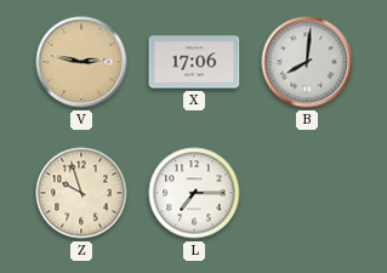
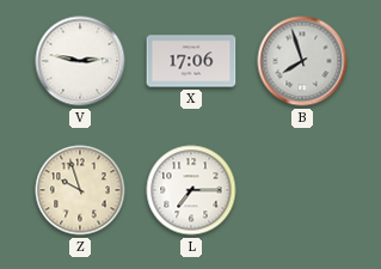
V dial: champagne -> white (80, 61)
B: 8:01 -> 7:57 (302, 61)
